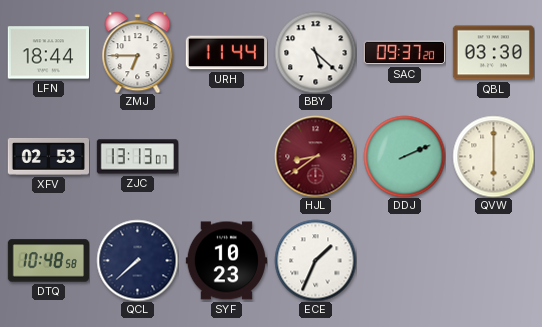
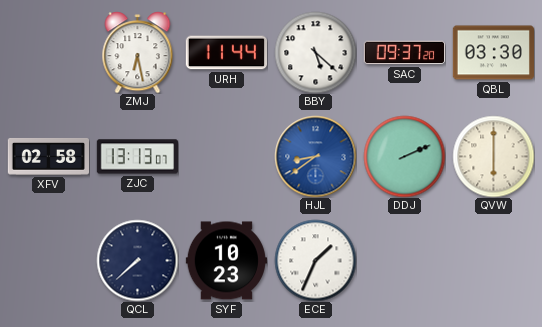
LFN: 18:44 -> none (48, 53)
ZMJ: 6:45 -> 6:28 (138, 52)
XFV: 02:53 -> 02:58 (48, 156)
HJL dial: burgundy -> blue (315, 156)
DTQ: 10:48 -> none (48, 261)
